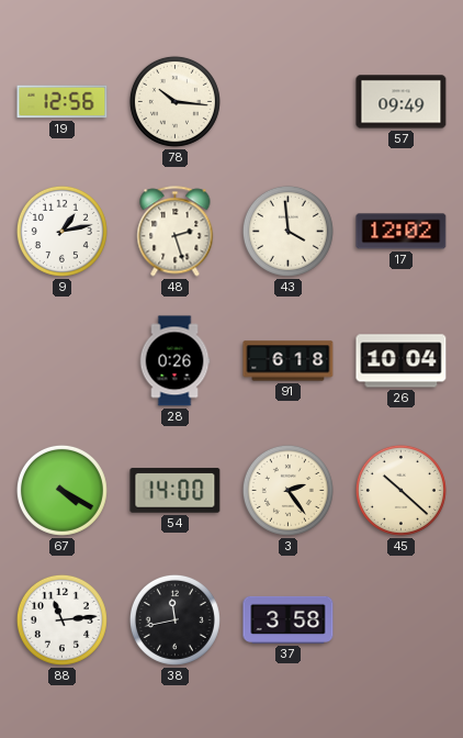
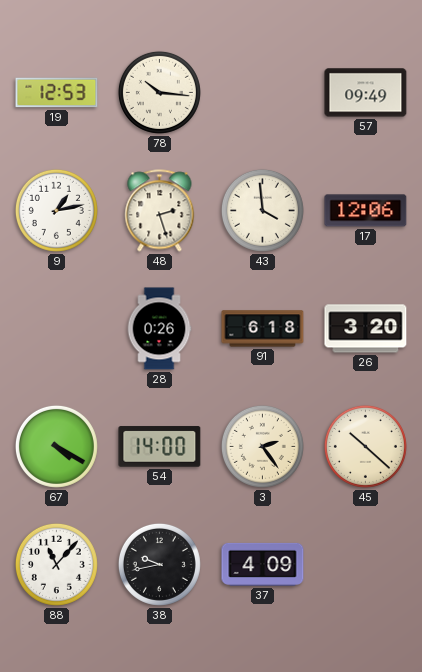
19: 12:56 -> 12:53 (57, 93)
17: 12:02 -> 12:06 (366, 211)
26: 10:04 -> 3:20 (366, 329)
88: 11:14 -> 11:07 (56, 564)
38: 11:43 -> 9:43 (159, 564)
37: 3:58 -> 4:09 (263, 564)
